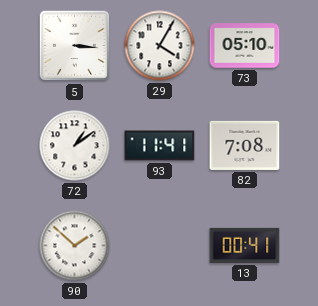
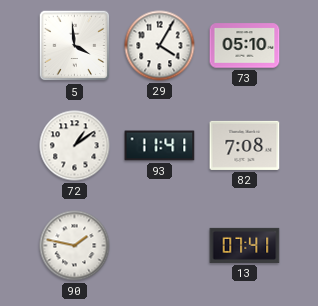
5: 3:16 -> 3:59 (75, 46)
90: 1:52 -> 1:47 (75, 246)
13: 00:41 -> 07:41 (245, 245)
